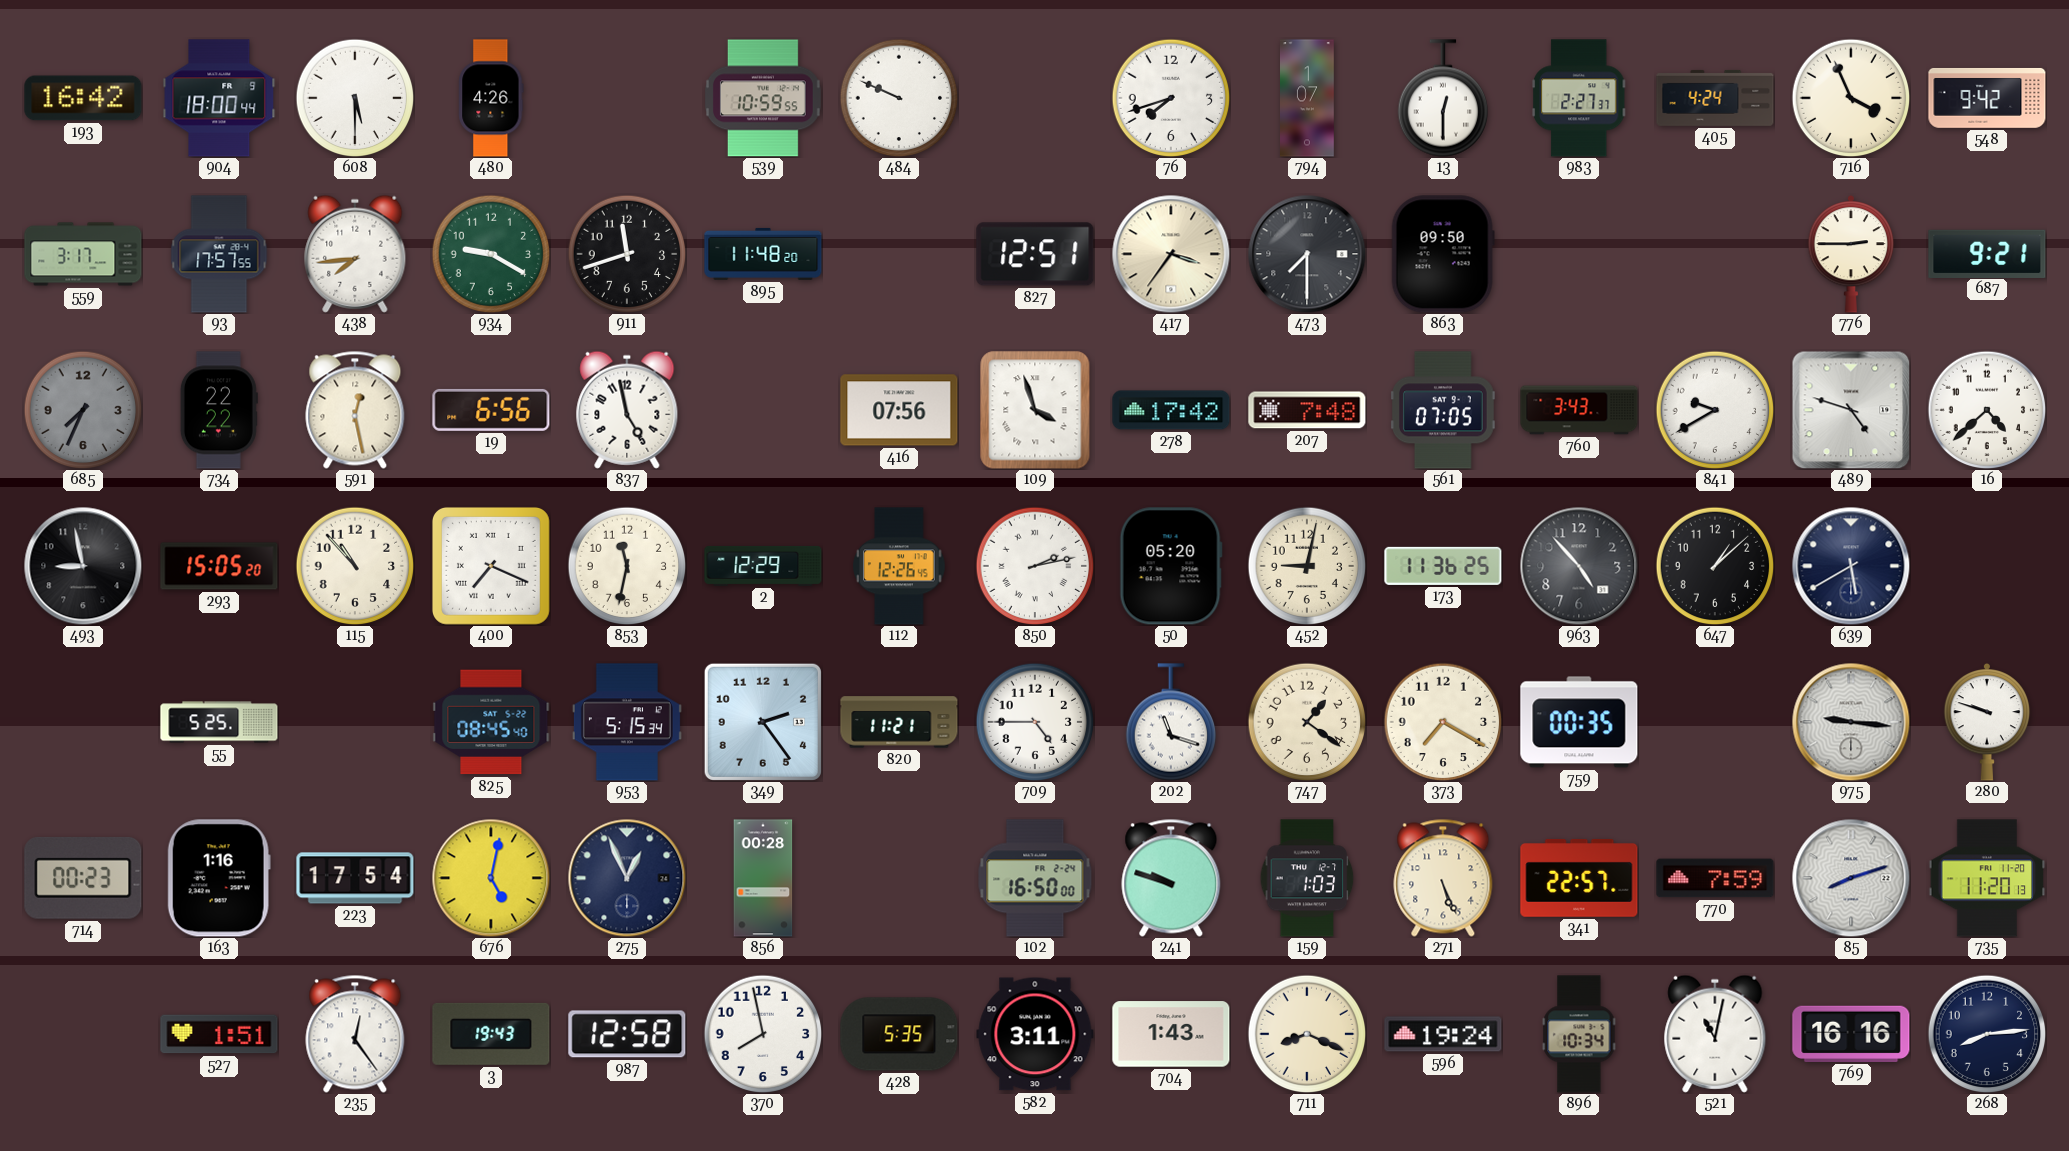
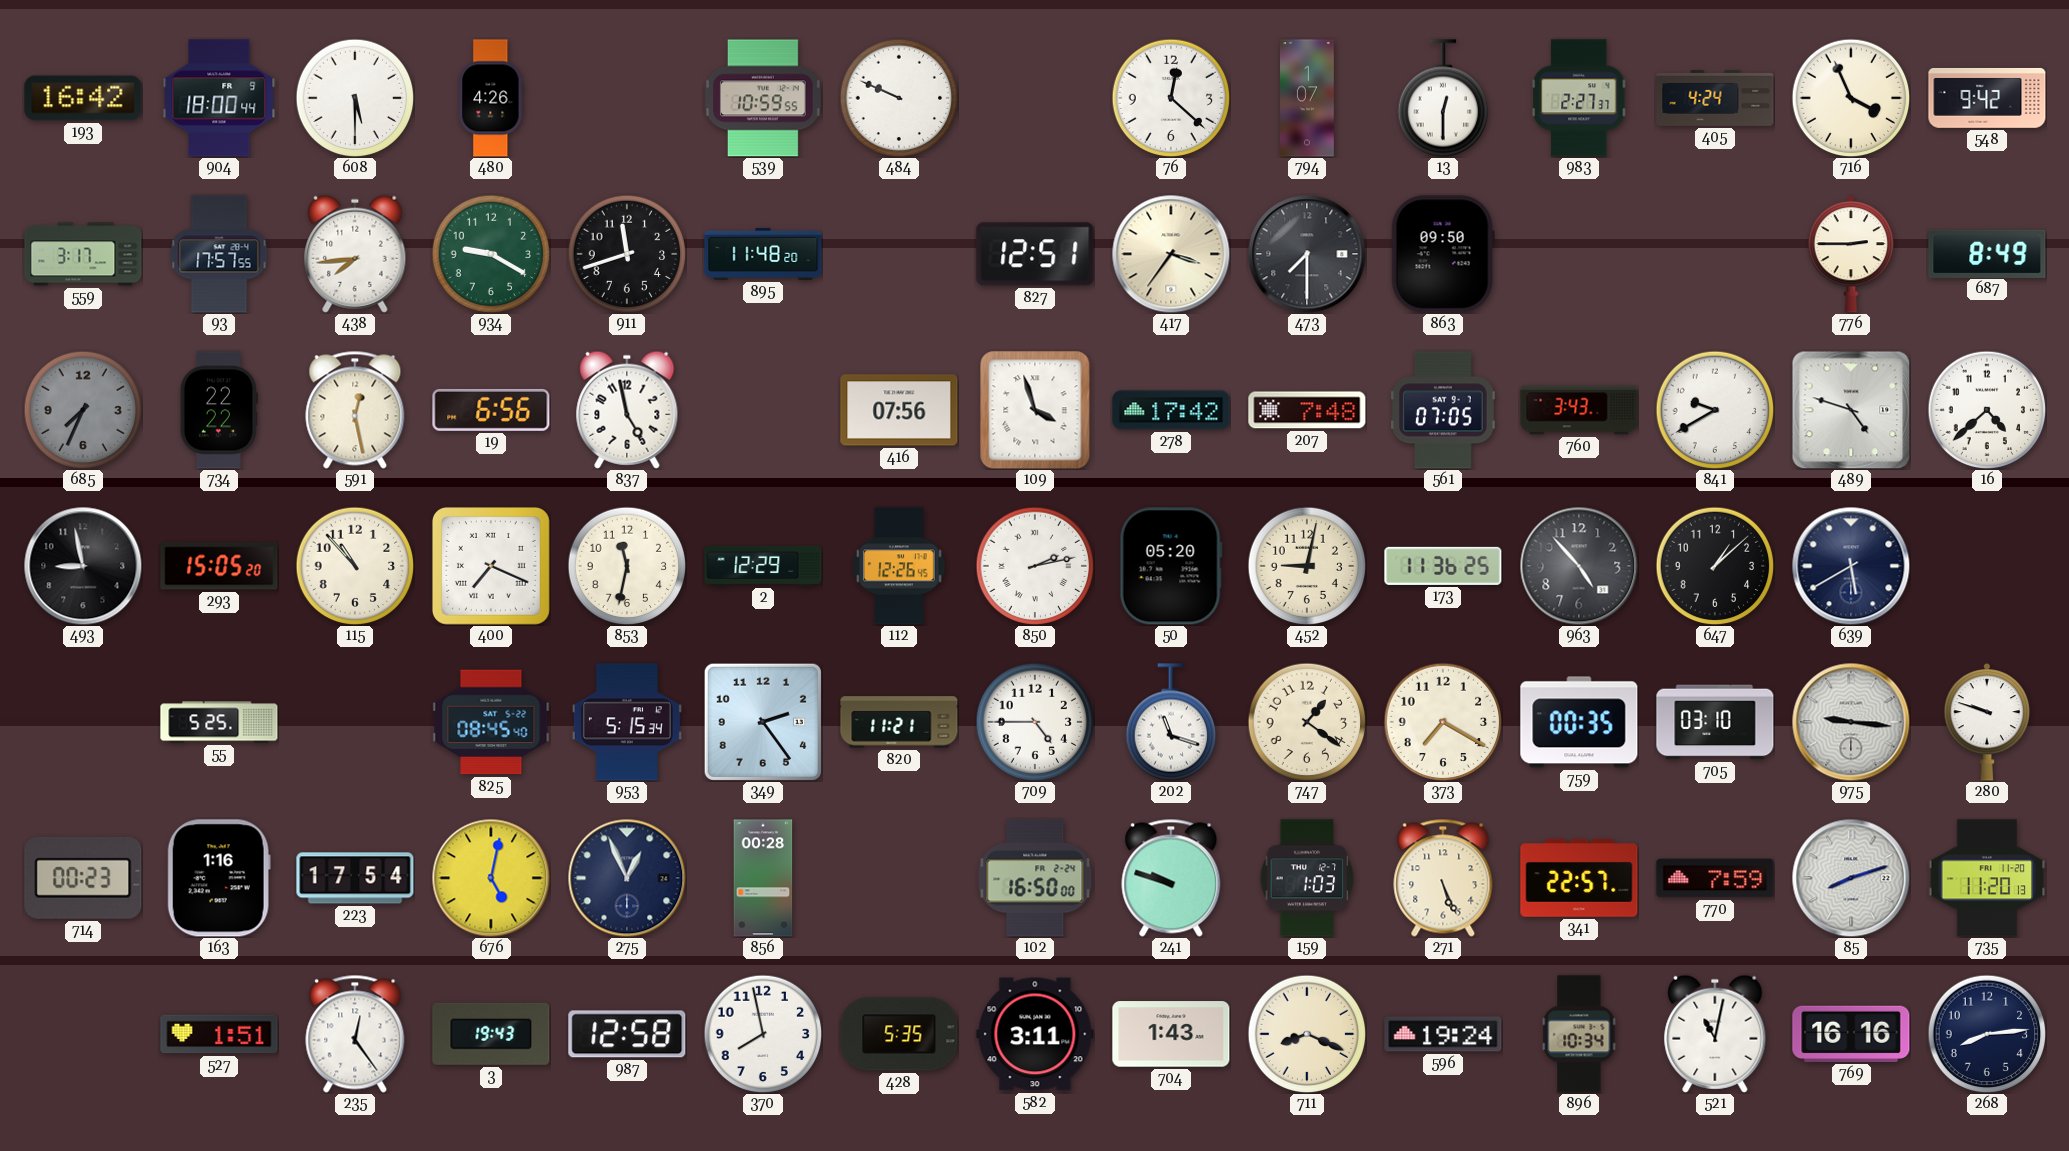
76: 7:42 -> 12:22 (1171, 98)
687: 9:21 -> 8:49 (1987, 253)
705: none -> 03:10 (1715, 722)
